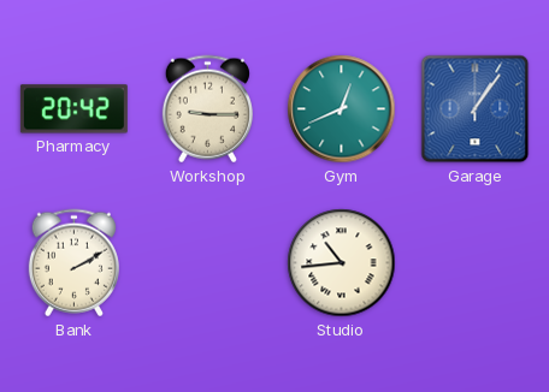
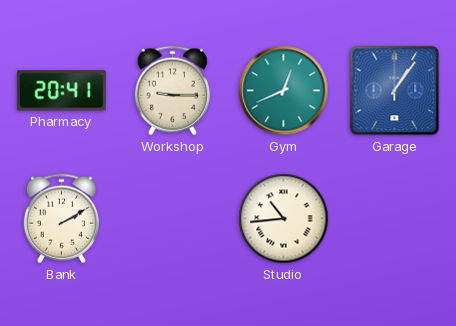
Pharmacy: 20:42 -> 20:41 (61, 91)
